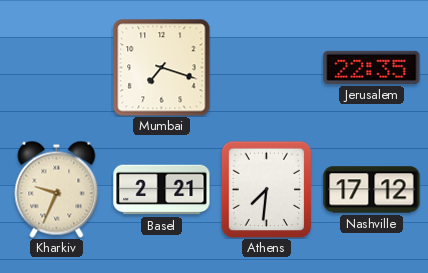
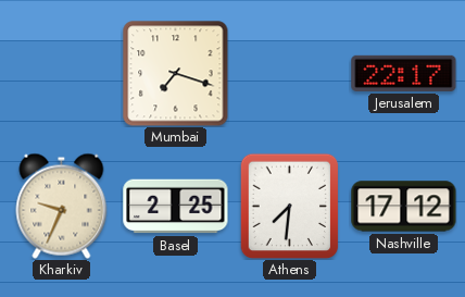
Jerusalem: 22:35 -> 22:17 (404, 73)
Basel: 2:21 -> 2:25 (176, 207)
